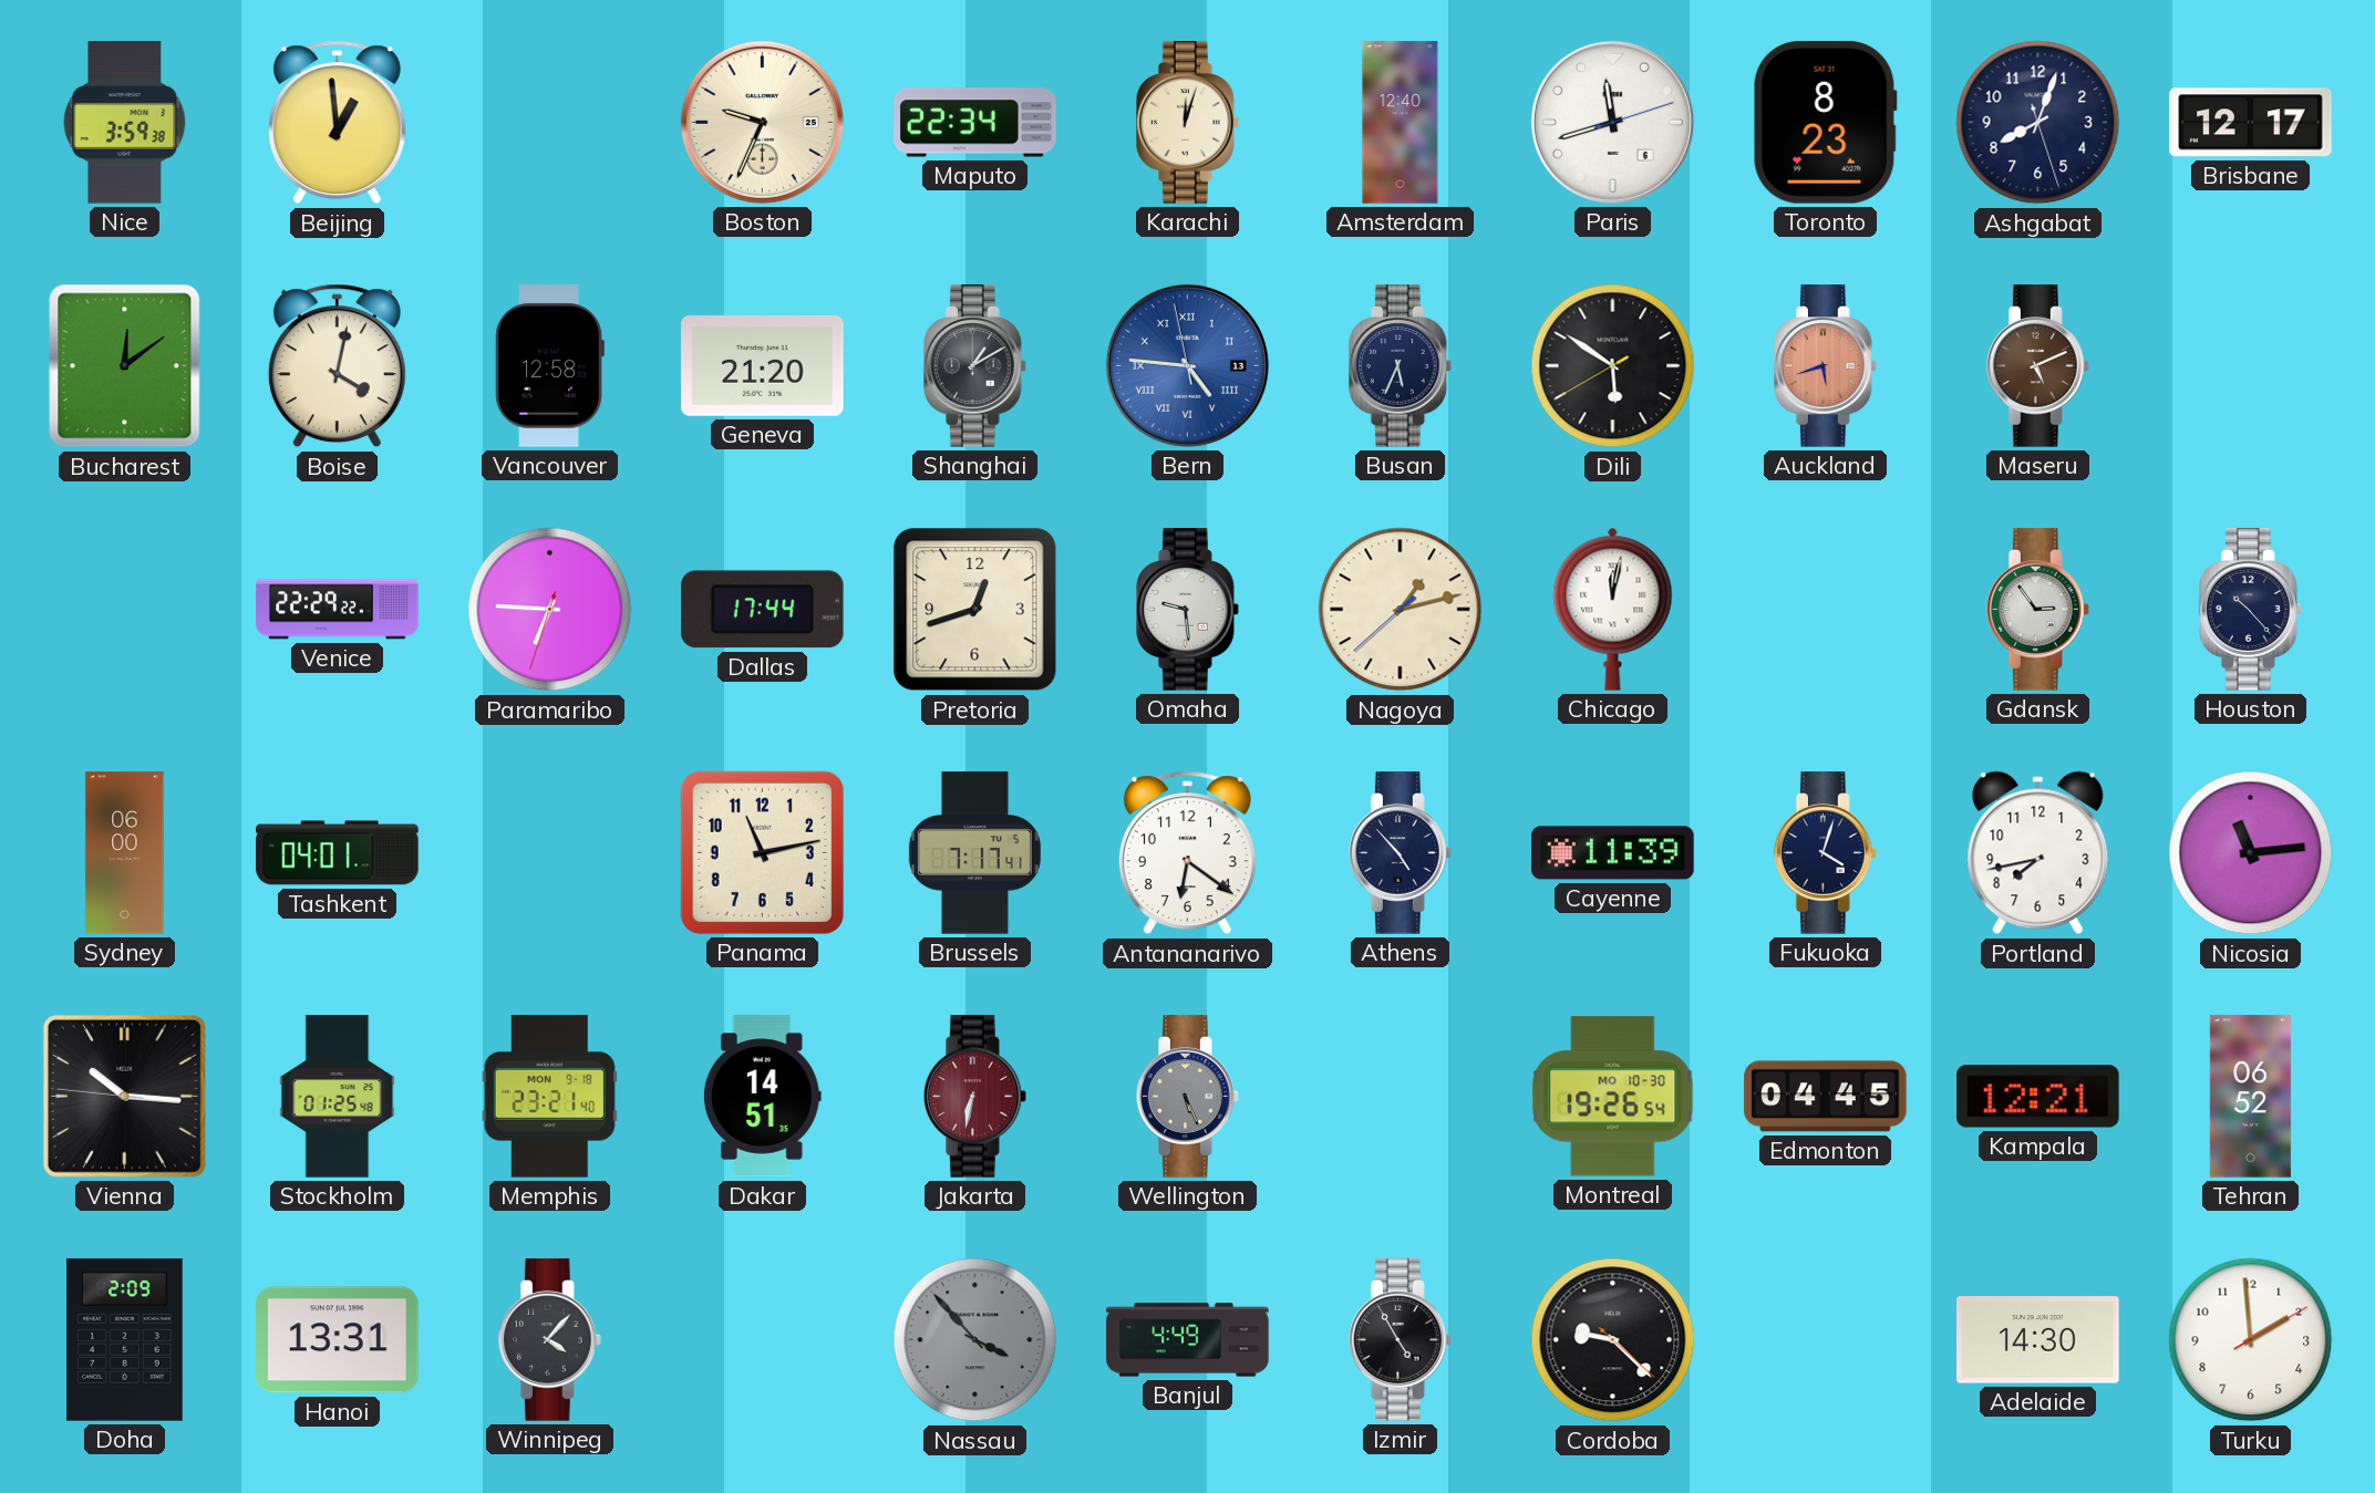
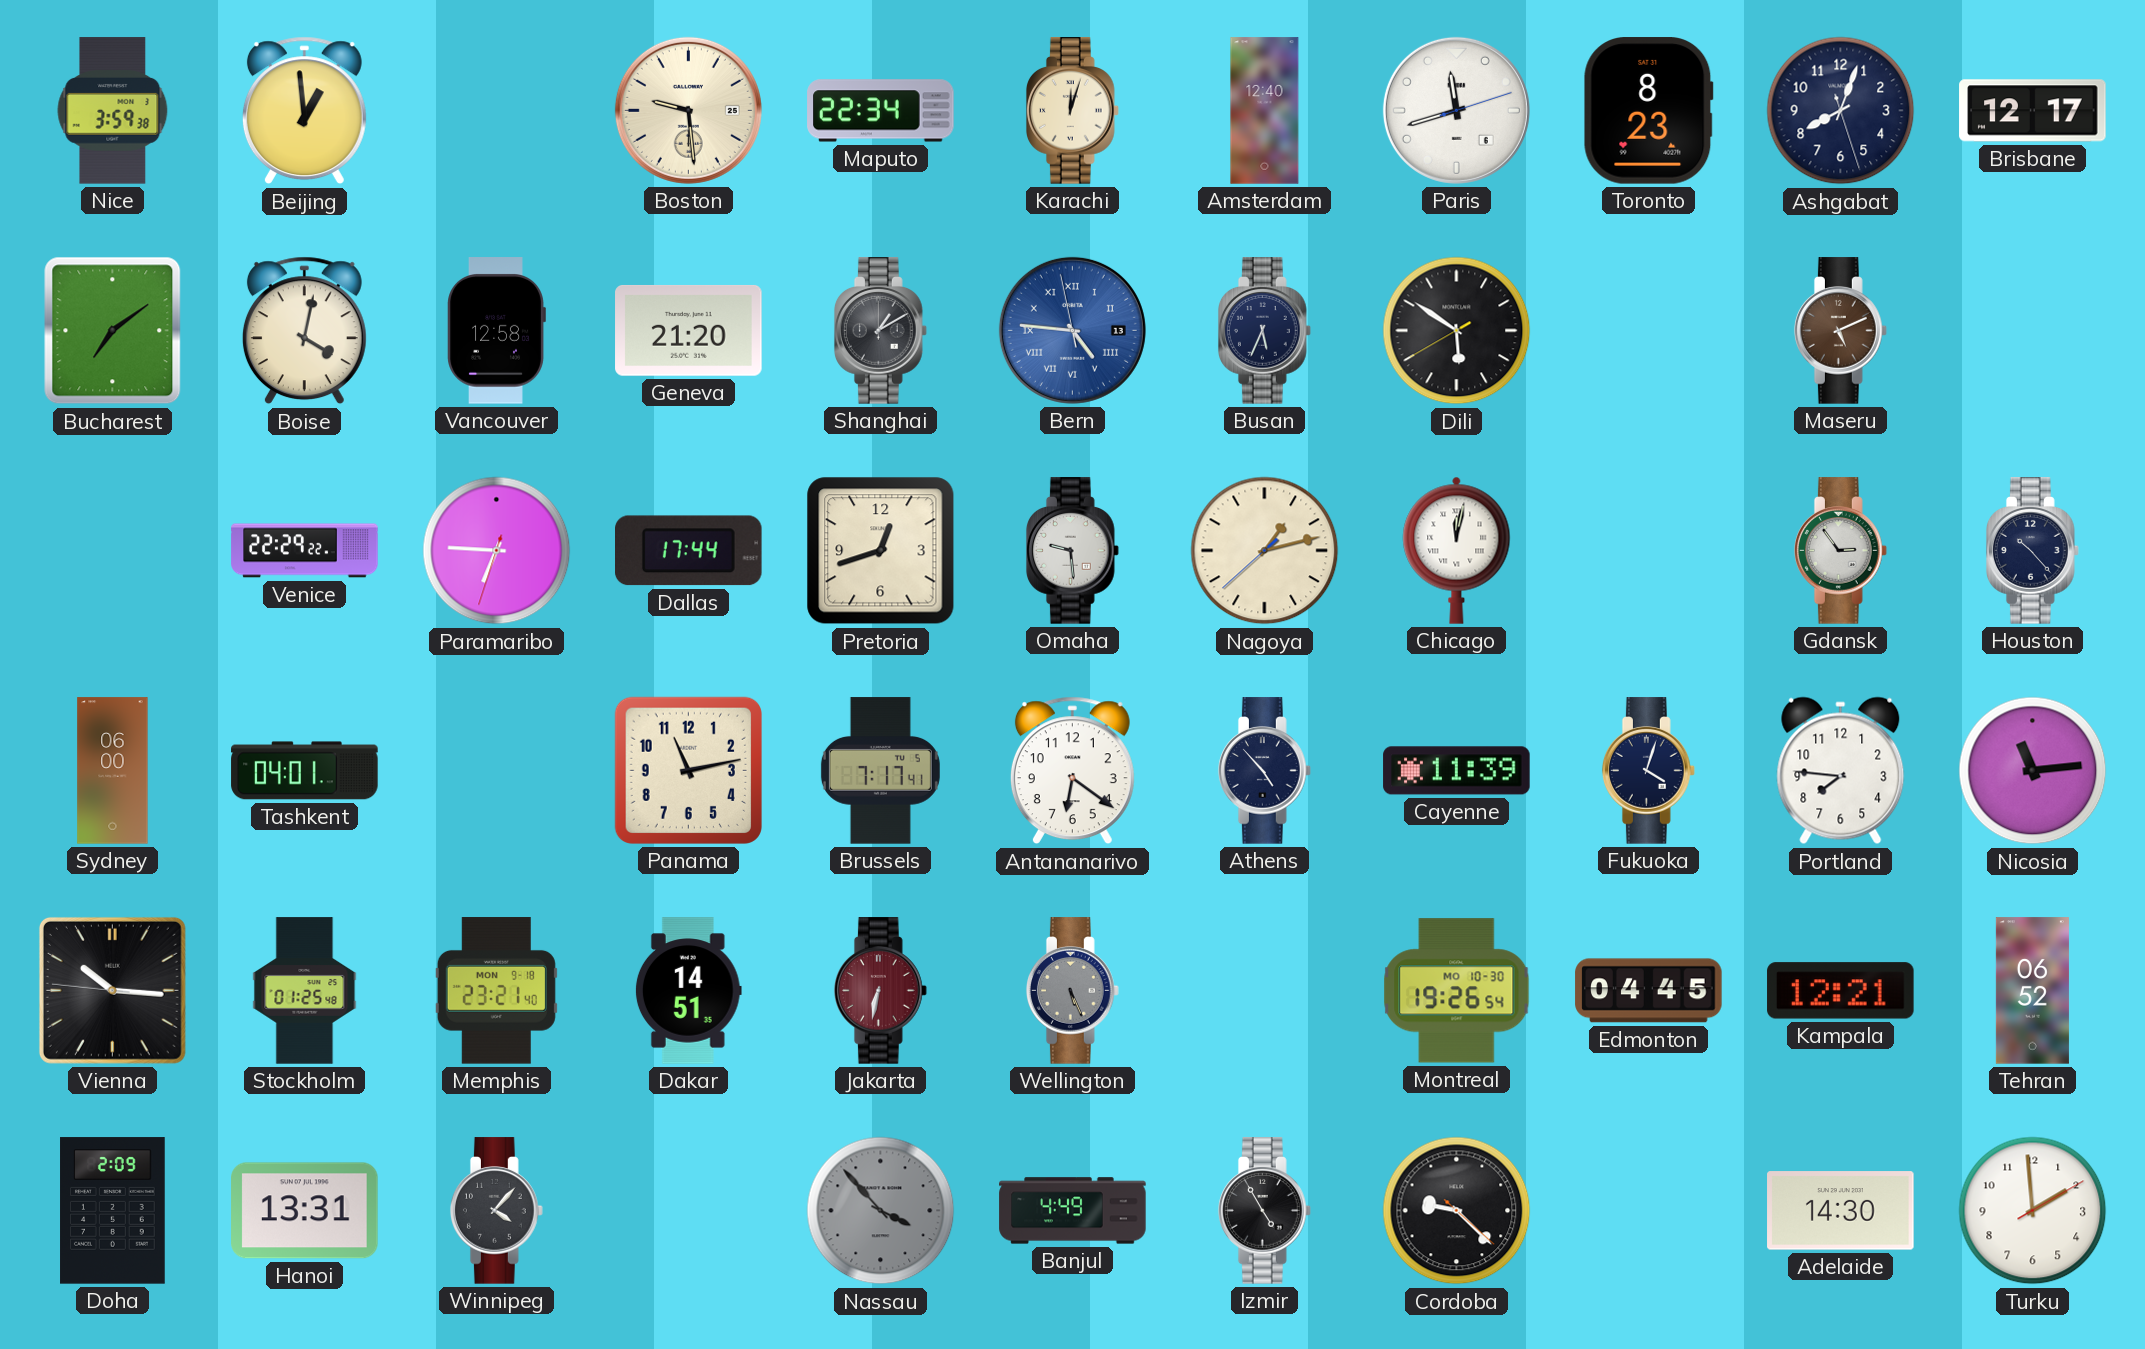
Boston: 9:34 -> 9:29 (688, 110)
Bucharest: 12:09 -> 7:09 (113, 331)
Auckland: 5:42 -> none (1826, 366)
Portland: 7:43 -> 7:46 (1841, 771)
